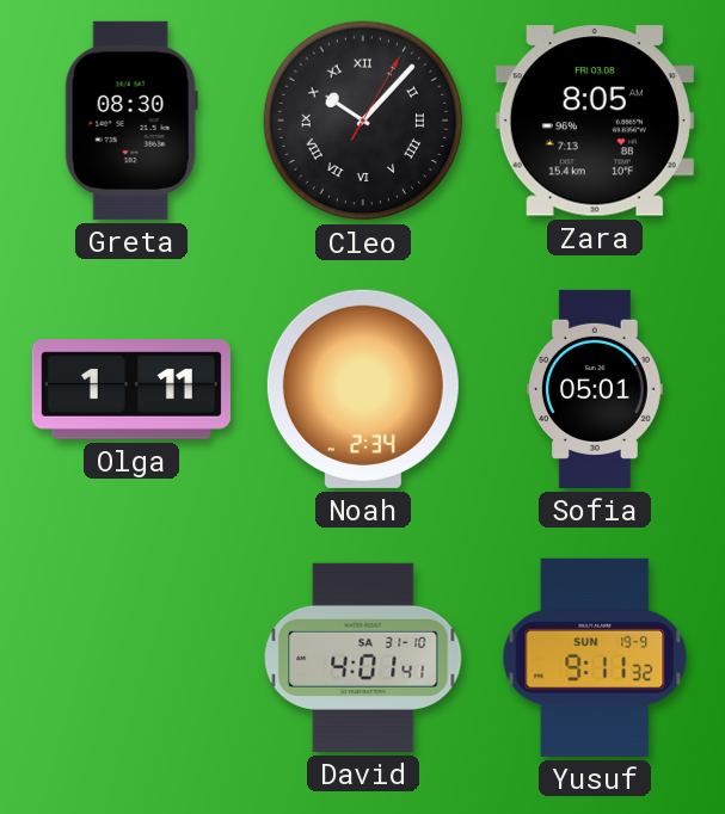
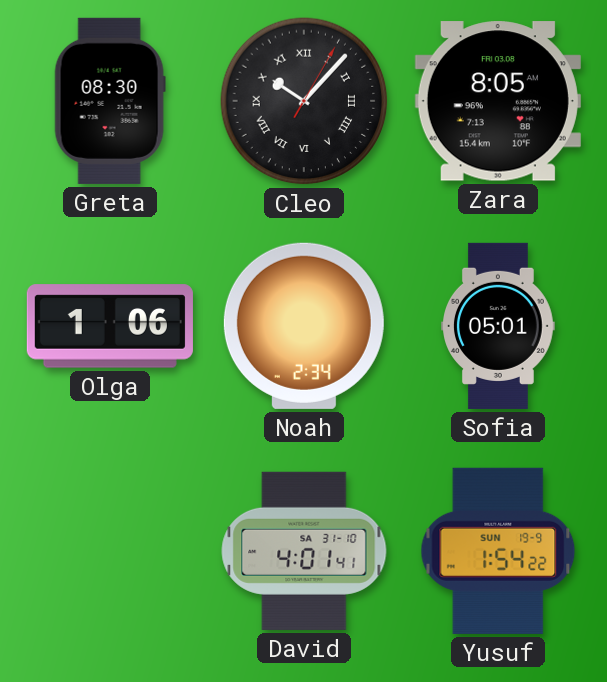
Olga: 1:11 -> 1:06 (110, 326)
Yusuf: 9:11 -> 1:54 (498, 551)
